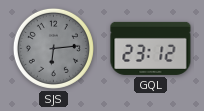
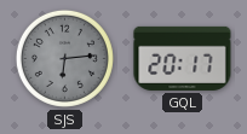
GQL: 23:12 -> 20:17 (183, 58)
